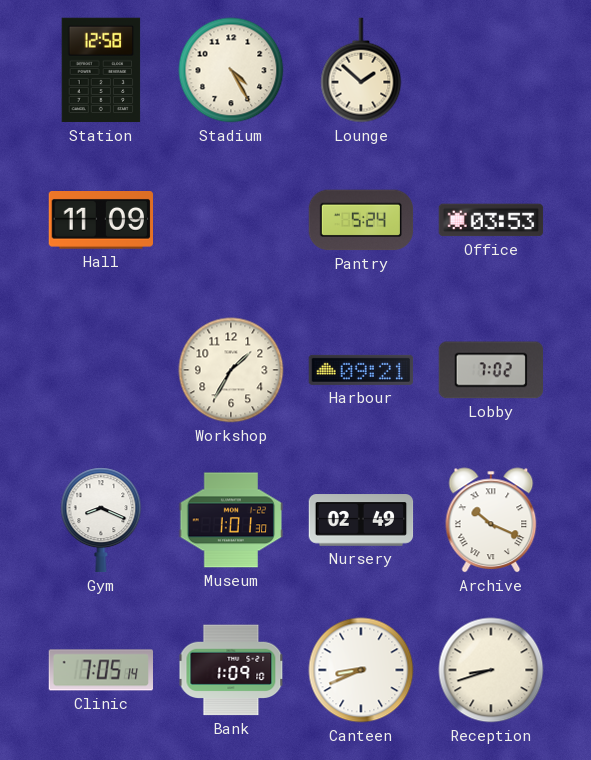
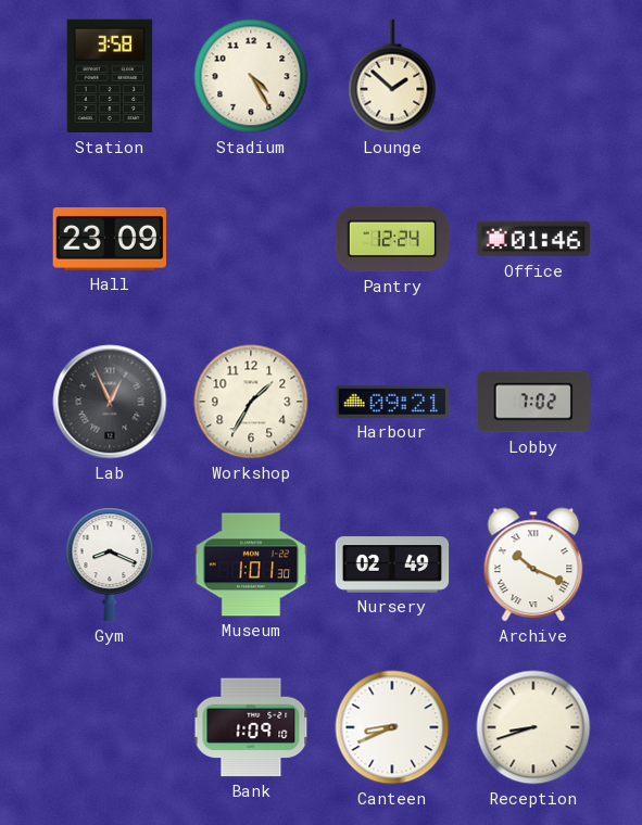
Station: 12:58 -> 3:58 (110, 76)
Hall: 11:09 -> 23:09 (109, 240)
Pantry: 5:24 -> 12:24 (392, 239)
Office: 03:53 -> 01:46 (533, 239)
Lab: none -> 12:56 (110, 402)
Clinic: 7:05 -> none (101, 670)
